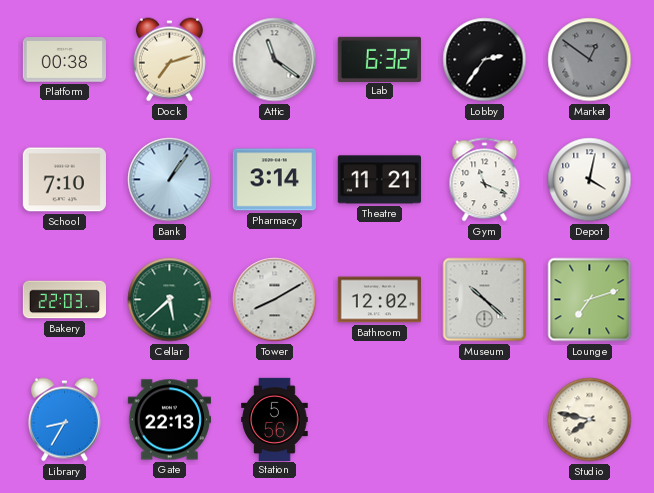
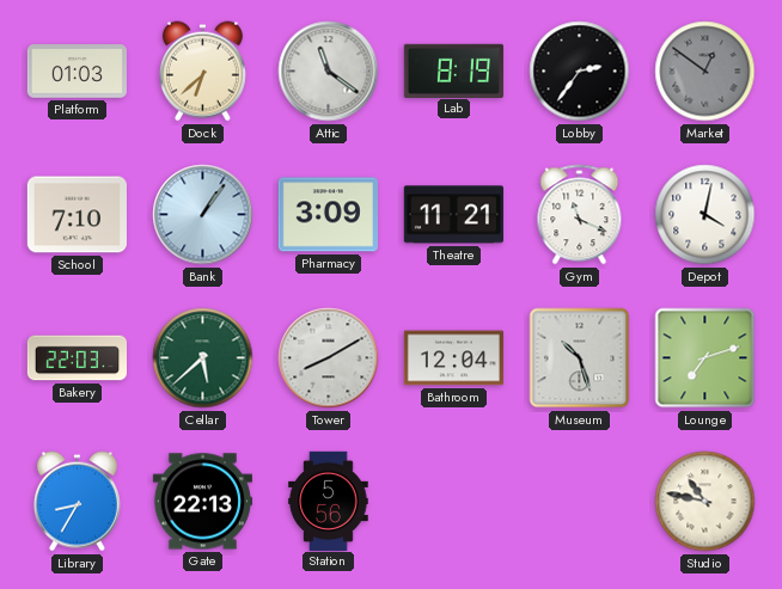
Platform: 00:38 -> 01:03 (77, 72)
Dock: 7:12 -> 6:38 (202, 72)
Lab: 6:32 -> 8:19 (453, 70)
Pharmacy: 3:14 -> 3:09 (328, 215)
Bathroom: 12:02 -> 12:04 (453, 358)
Museum: 10:22 -> 10:27 (580, 358)
Studio: 7:47 -> 10:47 (705, 502)
